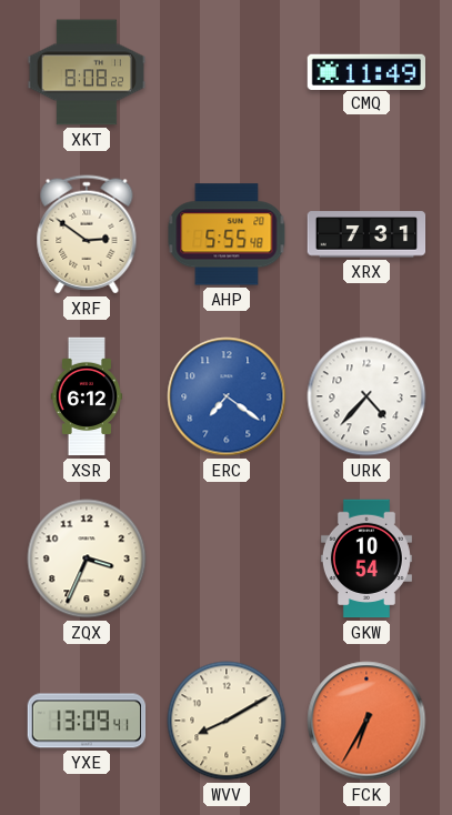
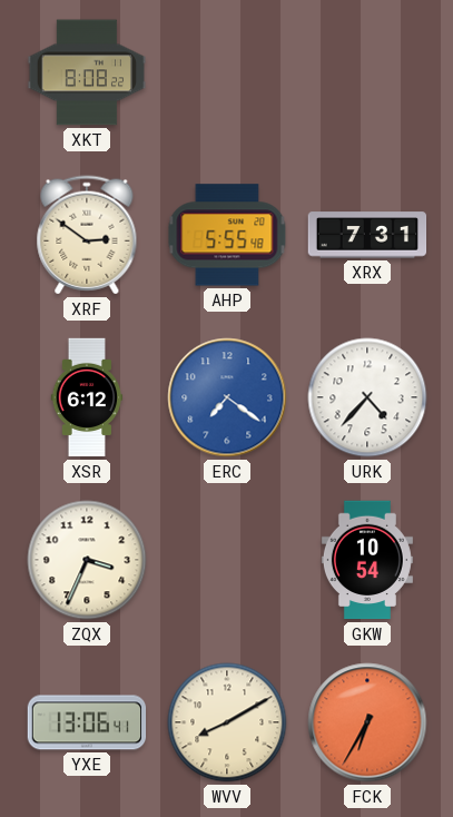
CMQ: 11:49 -> none (365, 71)
YXE: 13:09 -> 13:06 (87, 722)
